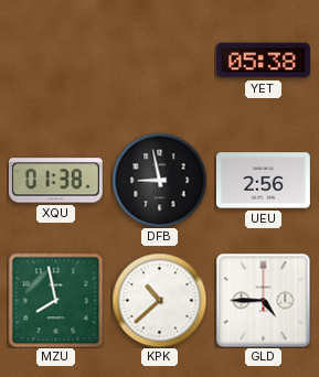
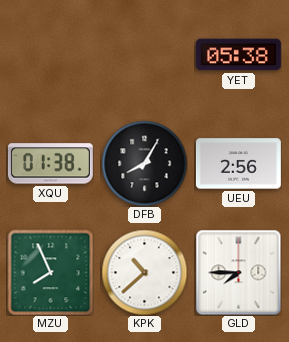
DFB: 8:58 -> 8:05 (144, 163)
MZU: 7:58 -> 7:56 (50, 272)
GLD: 4:45 -> 7:45 (238, 272)
